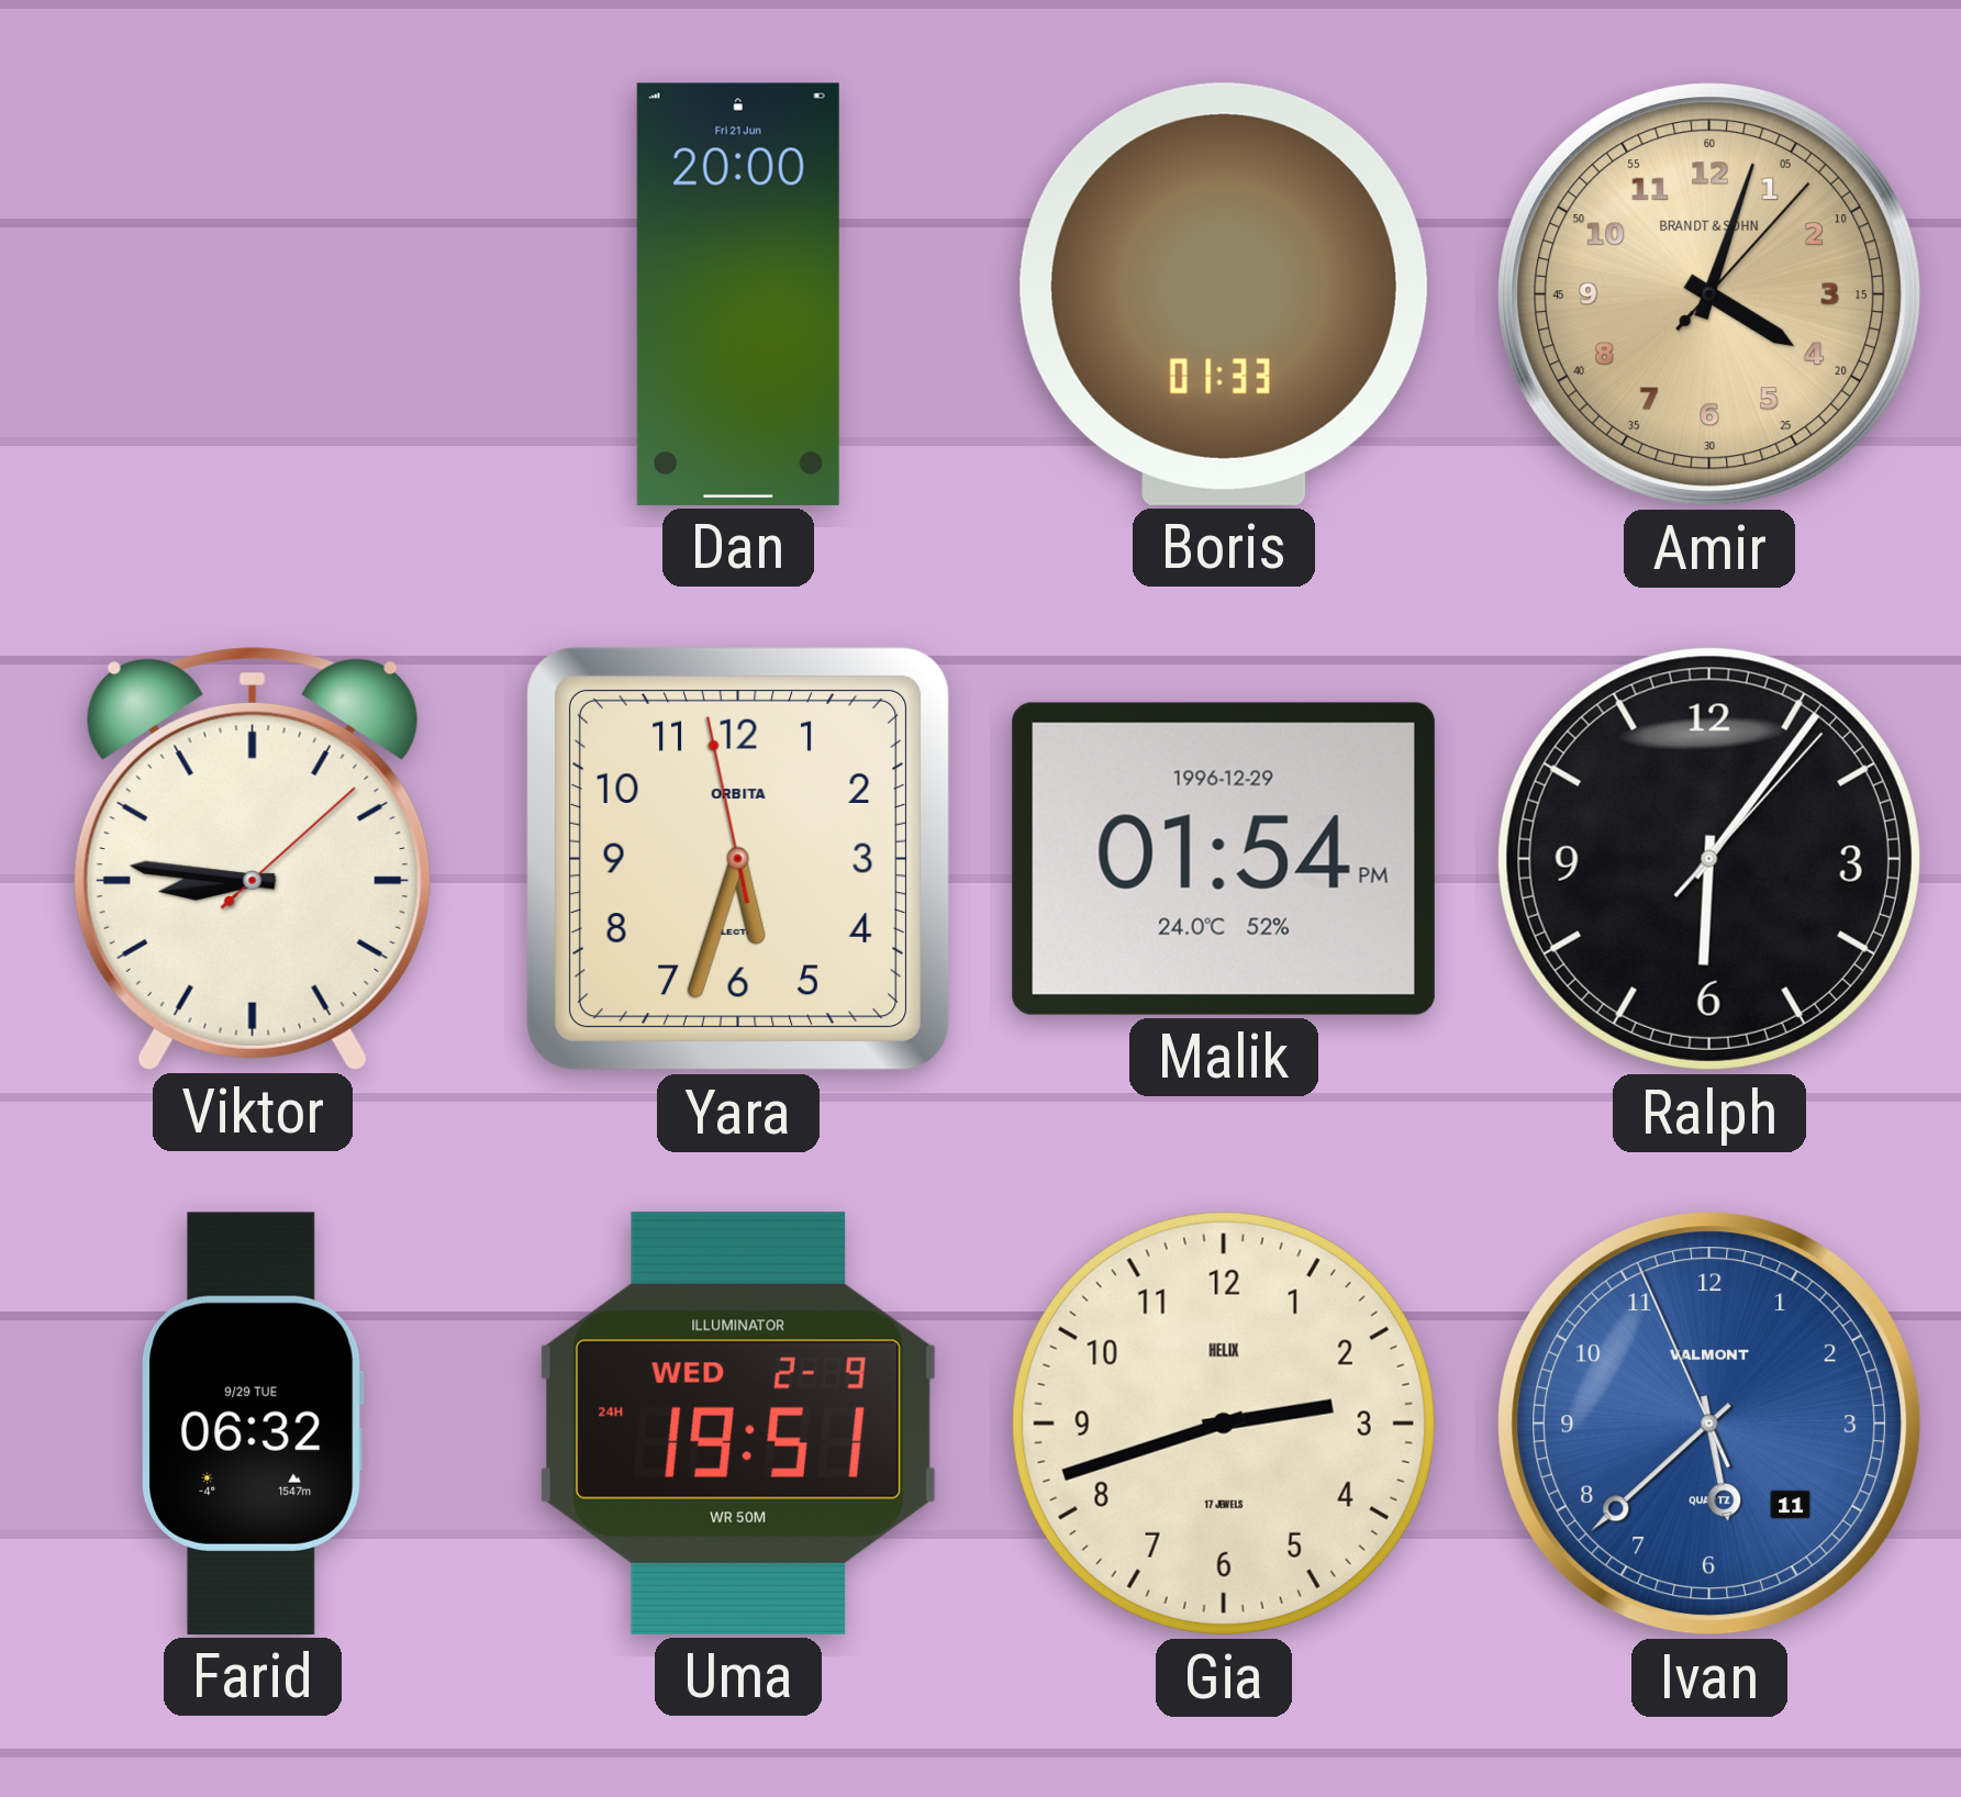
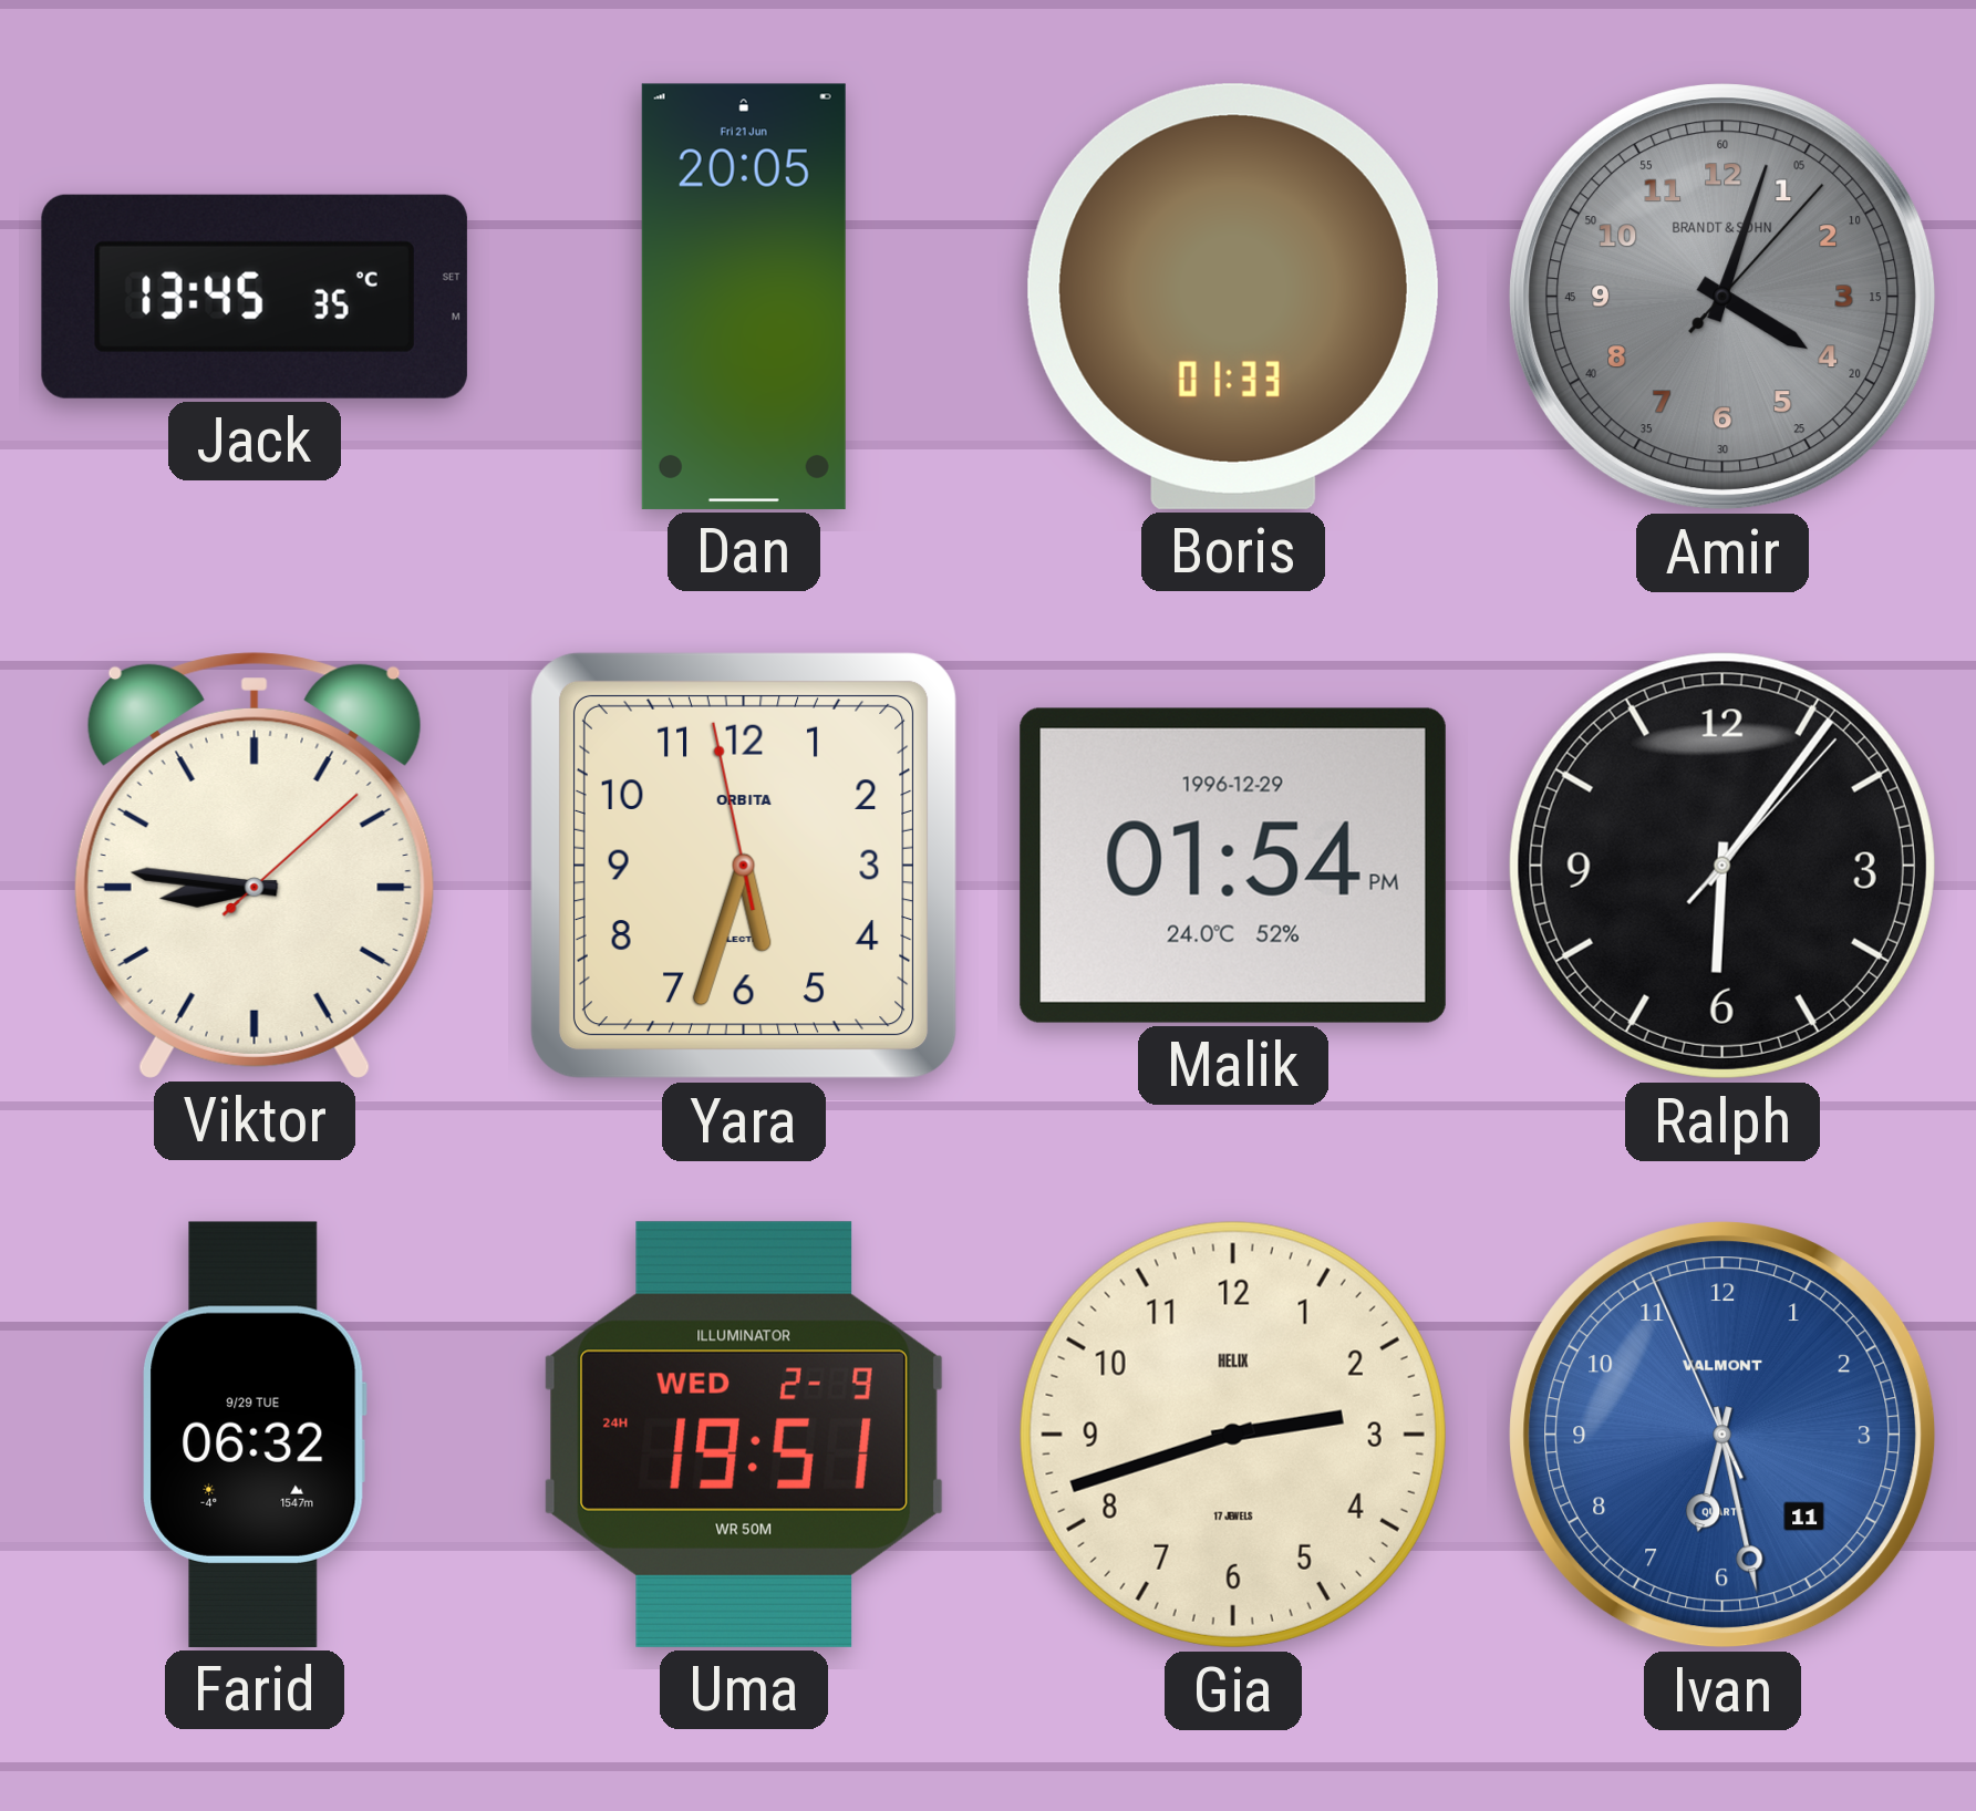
Jack: none -> 13:45 (255, 297)
Dan: 20:00 -> 20:05 (744, 297)
Amir dial: champagne -> grey (1722, 297)
Ivan: 5:37 -> 6:27 (1722, 1435)
